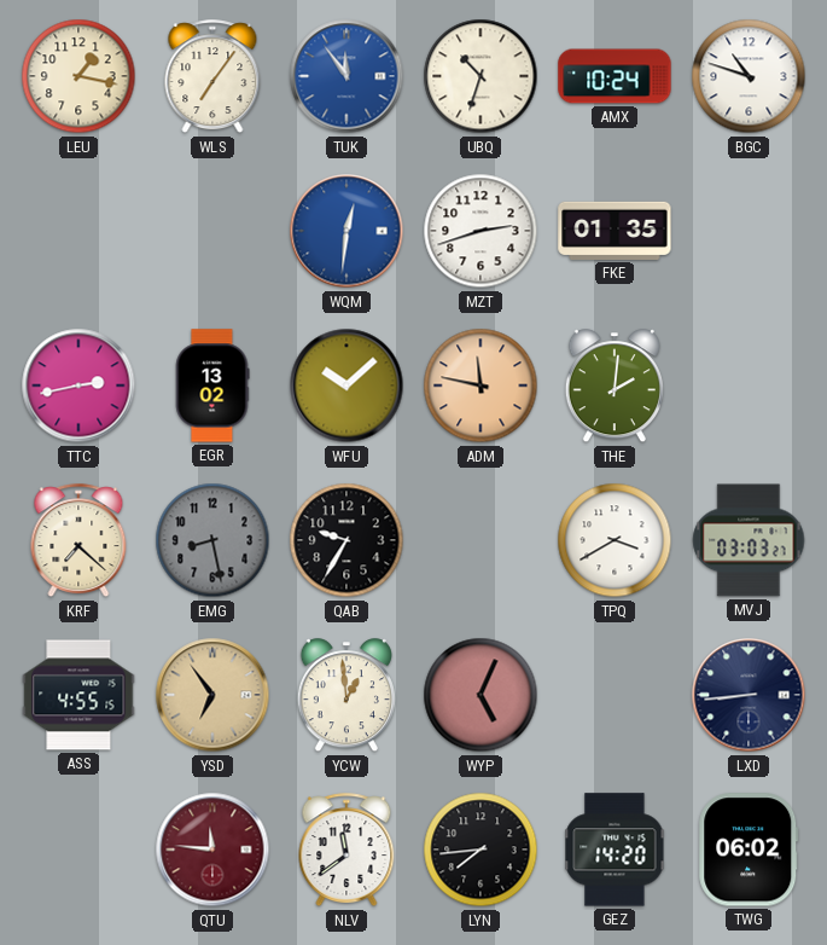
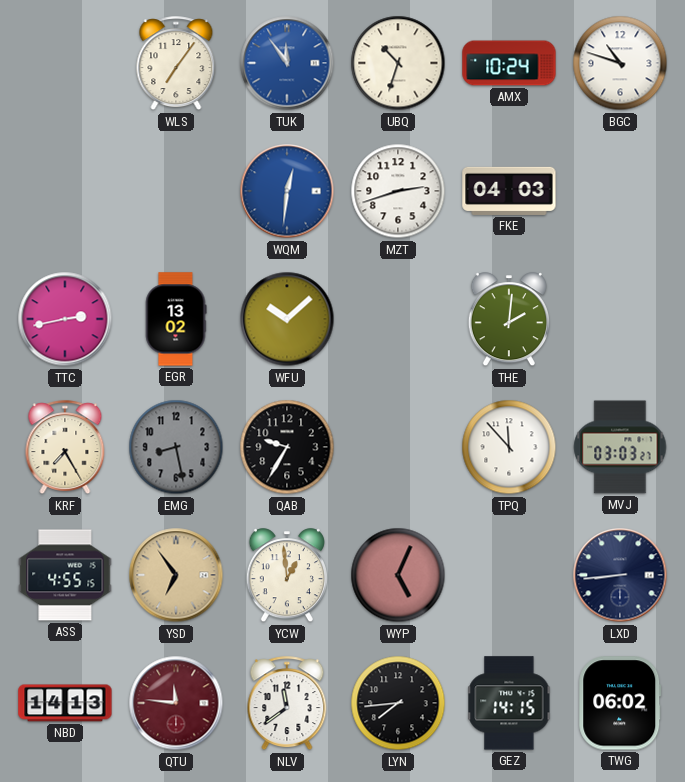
LEU: 1:17 -> none (78, 76)
FKE: 01:35 -> 04:03 (509, 191)
ADM: 11:47 -> none (481, 385)
KRF: 7:22 -> 7:25 (65, 448)
TPQ: 3:40 -> 11:53 (509, 447)
NBD: none -> 14:13 (65, 703)
GEZ: 14:20 -> 14:15 (509, 703)
